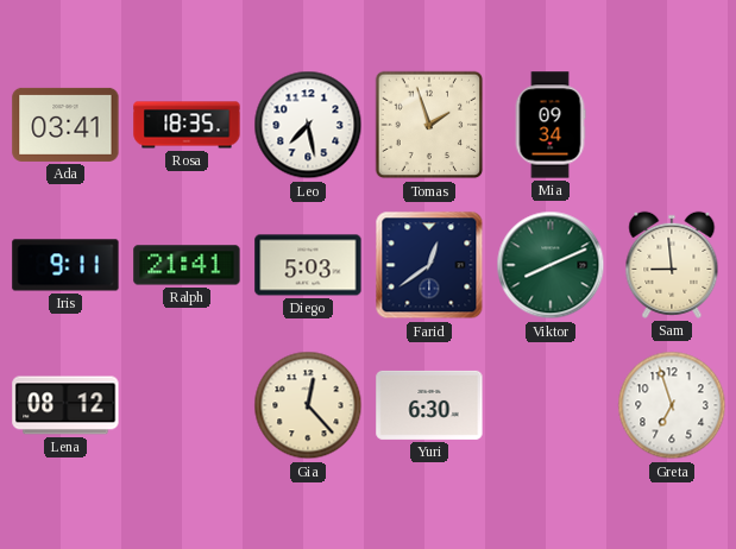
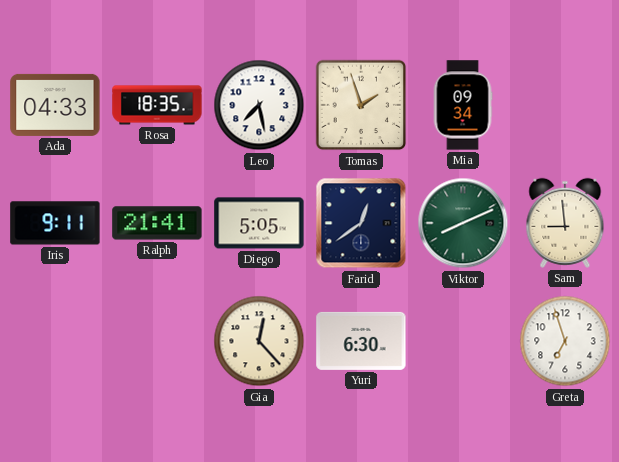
Ada: 03:41 -> 04:33 (55, 105)
Diego: 5:03 -> 5:05 (259, 223)
Lena: 08:12 -> none (65, 405)
